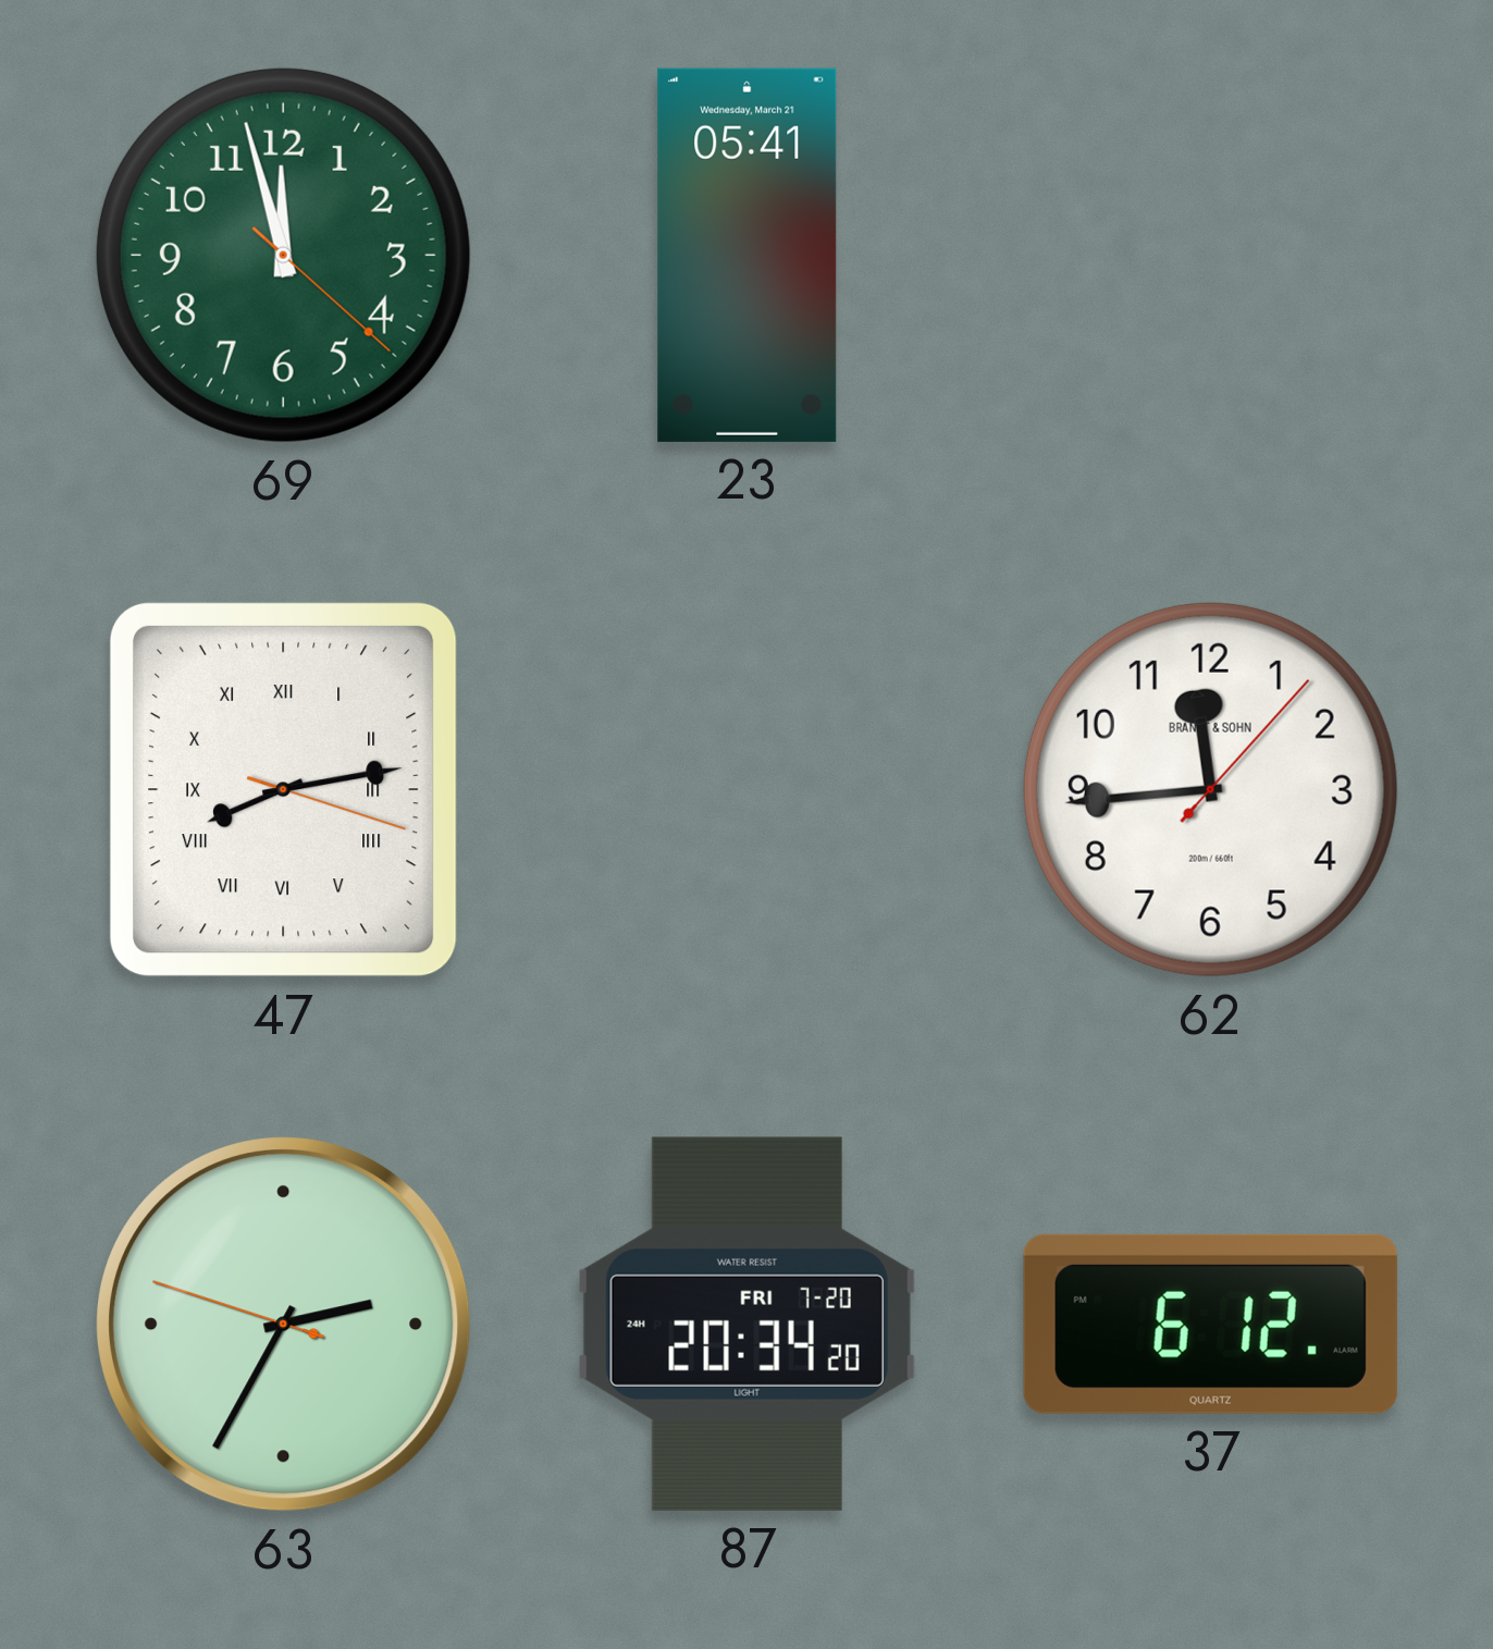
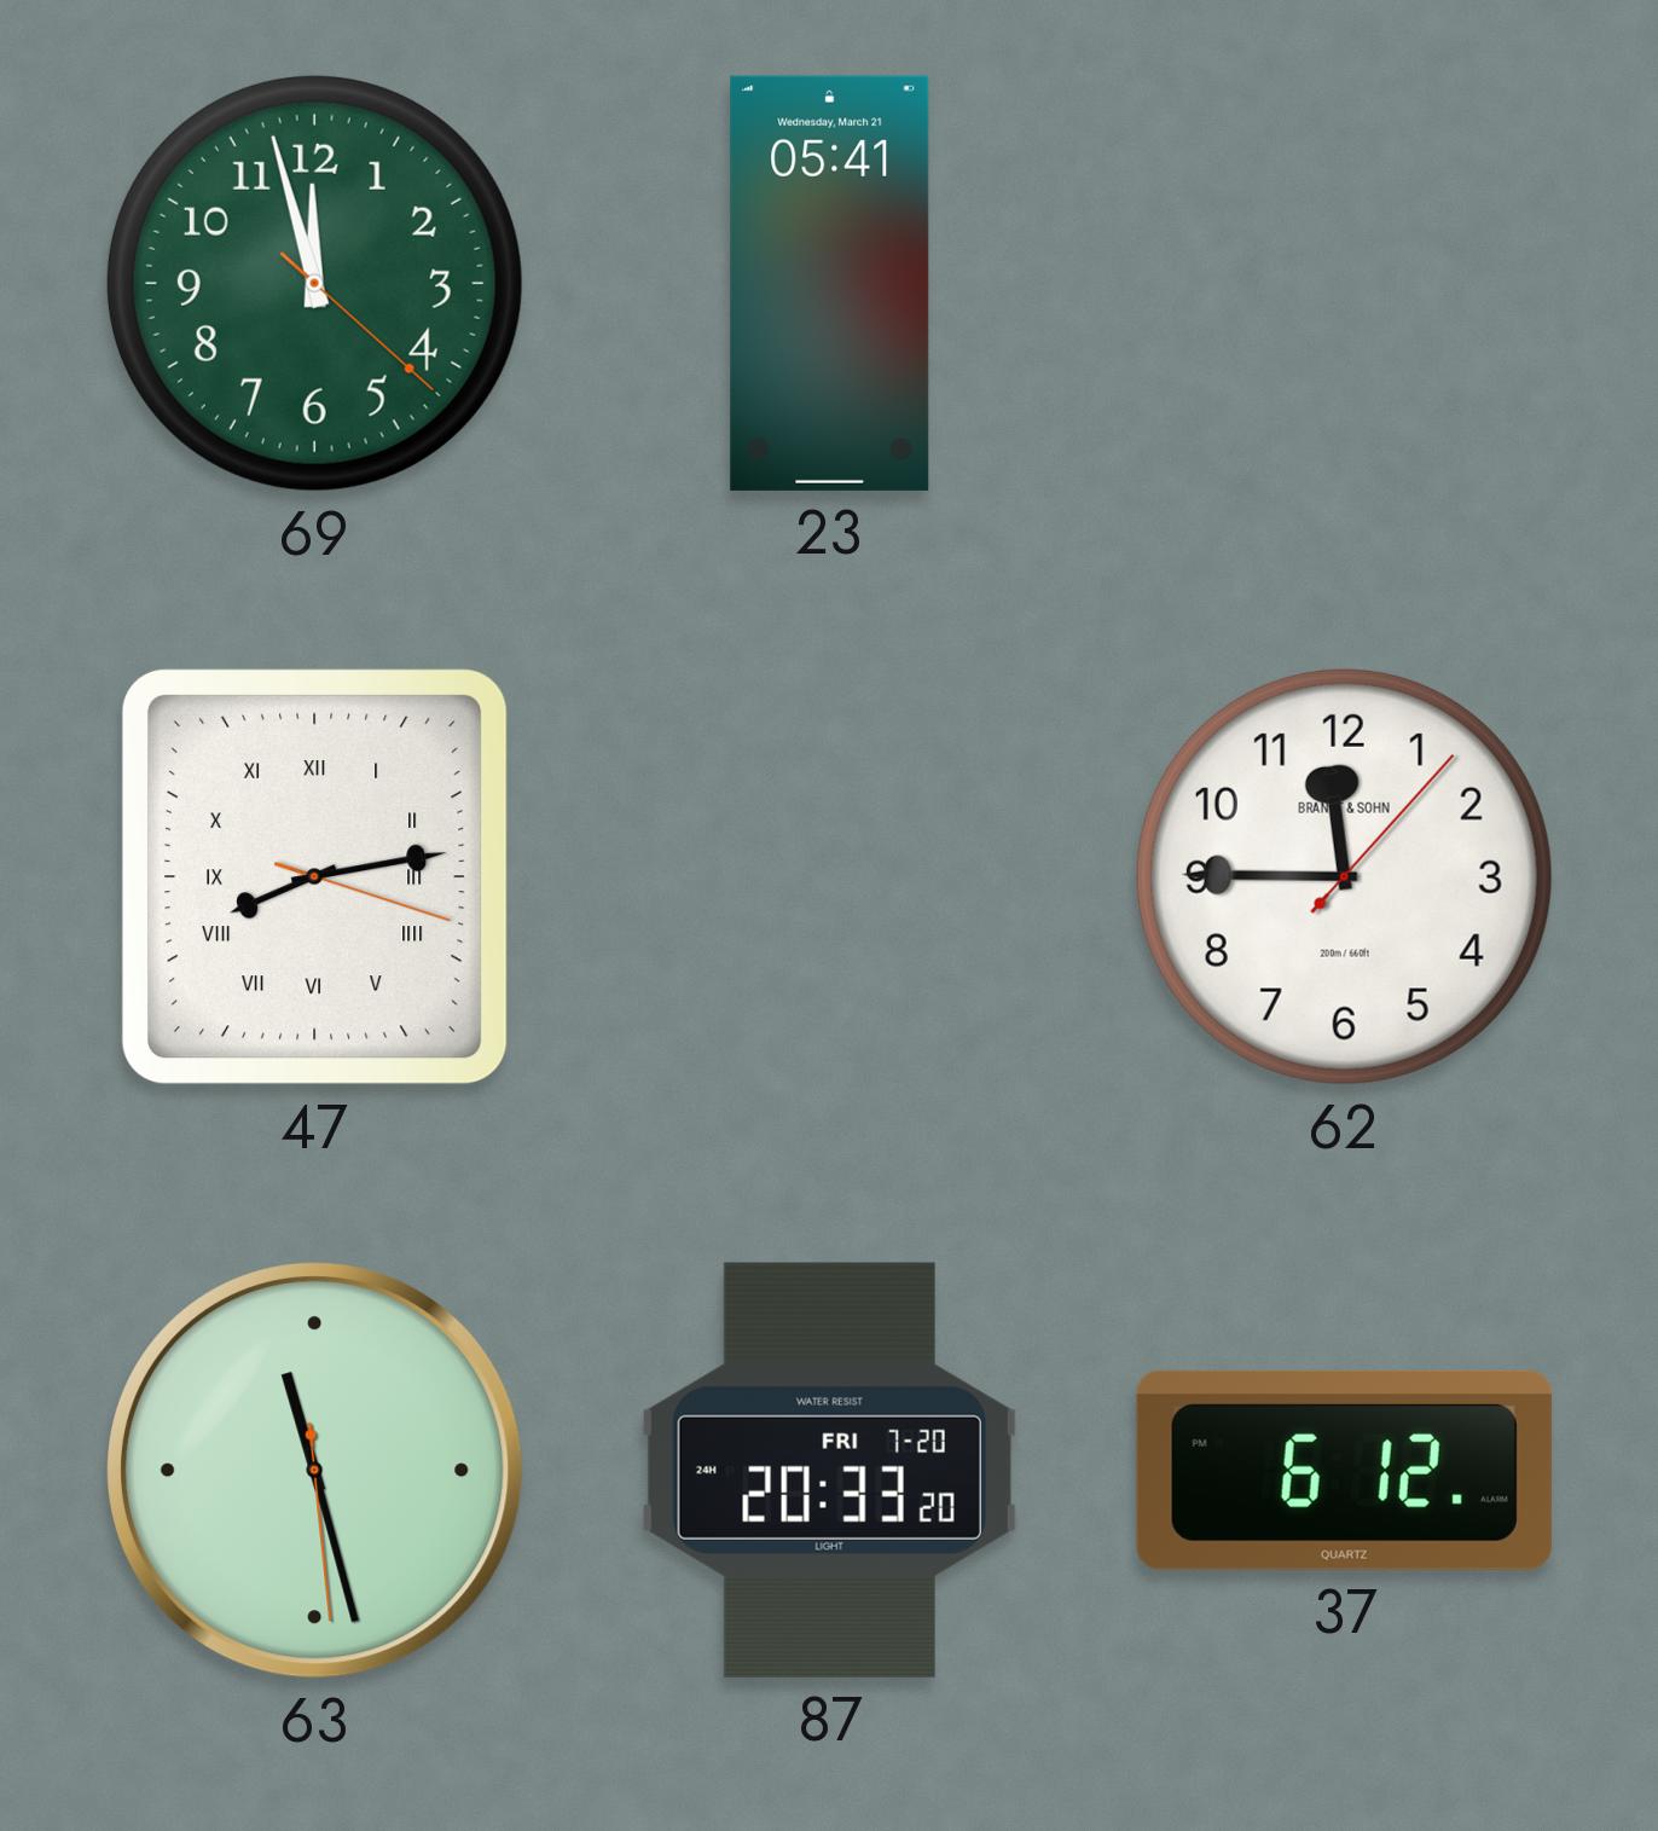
62: 11:44 -> 11:45 (1344, 876)
63: 2:34 -> 11:27 (315, 1471)
87: 20:34 -> 20:33 (829, 1470)
